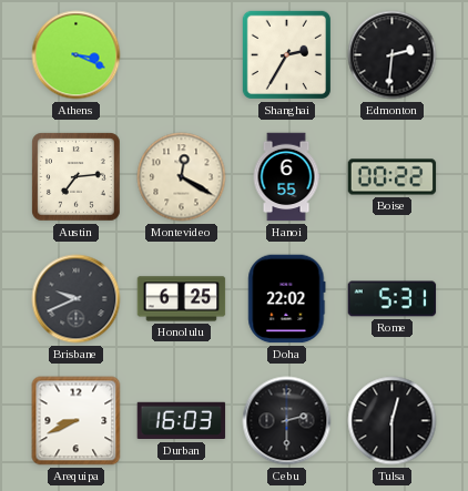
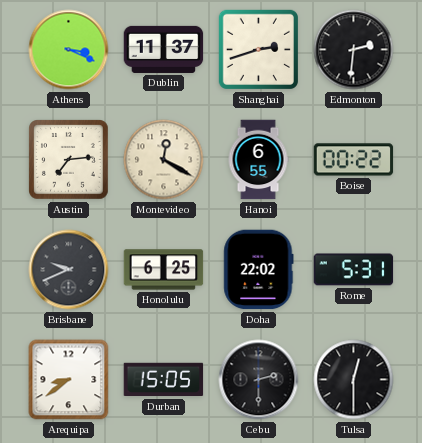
Dublin: none -> 11:37 (164, 49)
Shanghai: 2:35 -> 2:42 (258, 49)
Arequipa: 8:41 -> 8:39 (69, 380)
Durban: 16:03 -> 15:05 (164, 380)
